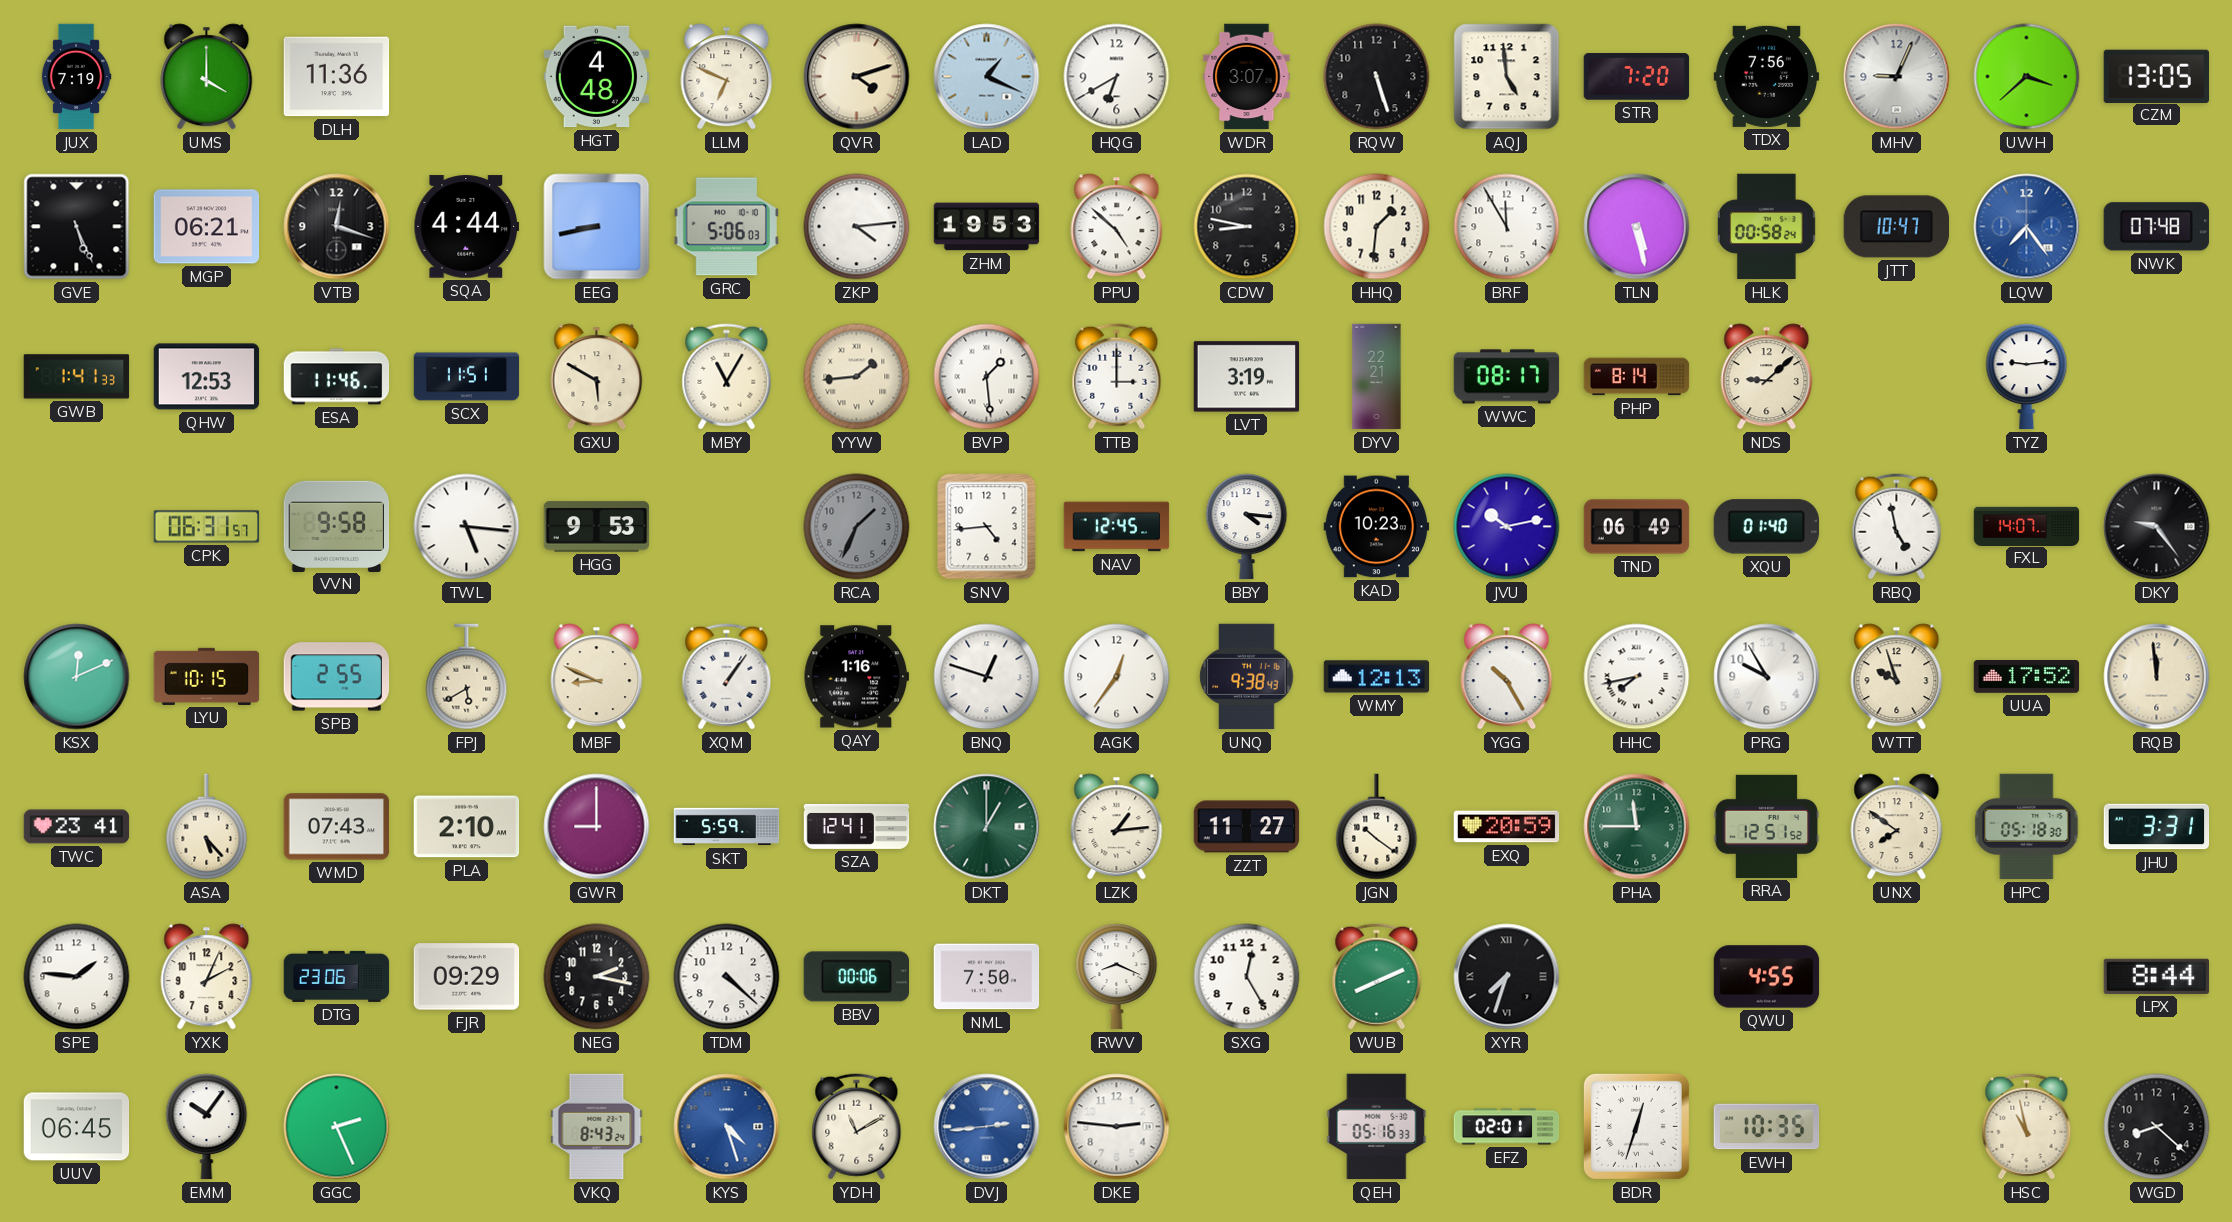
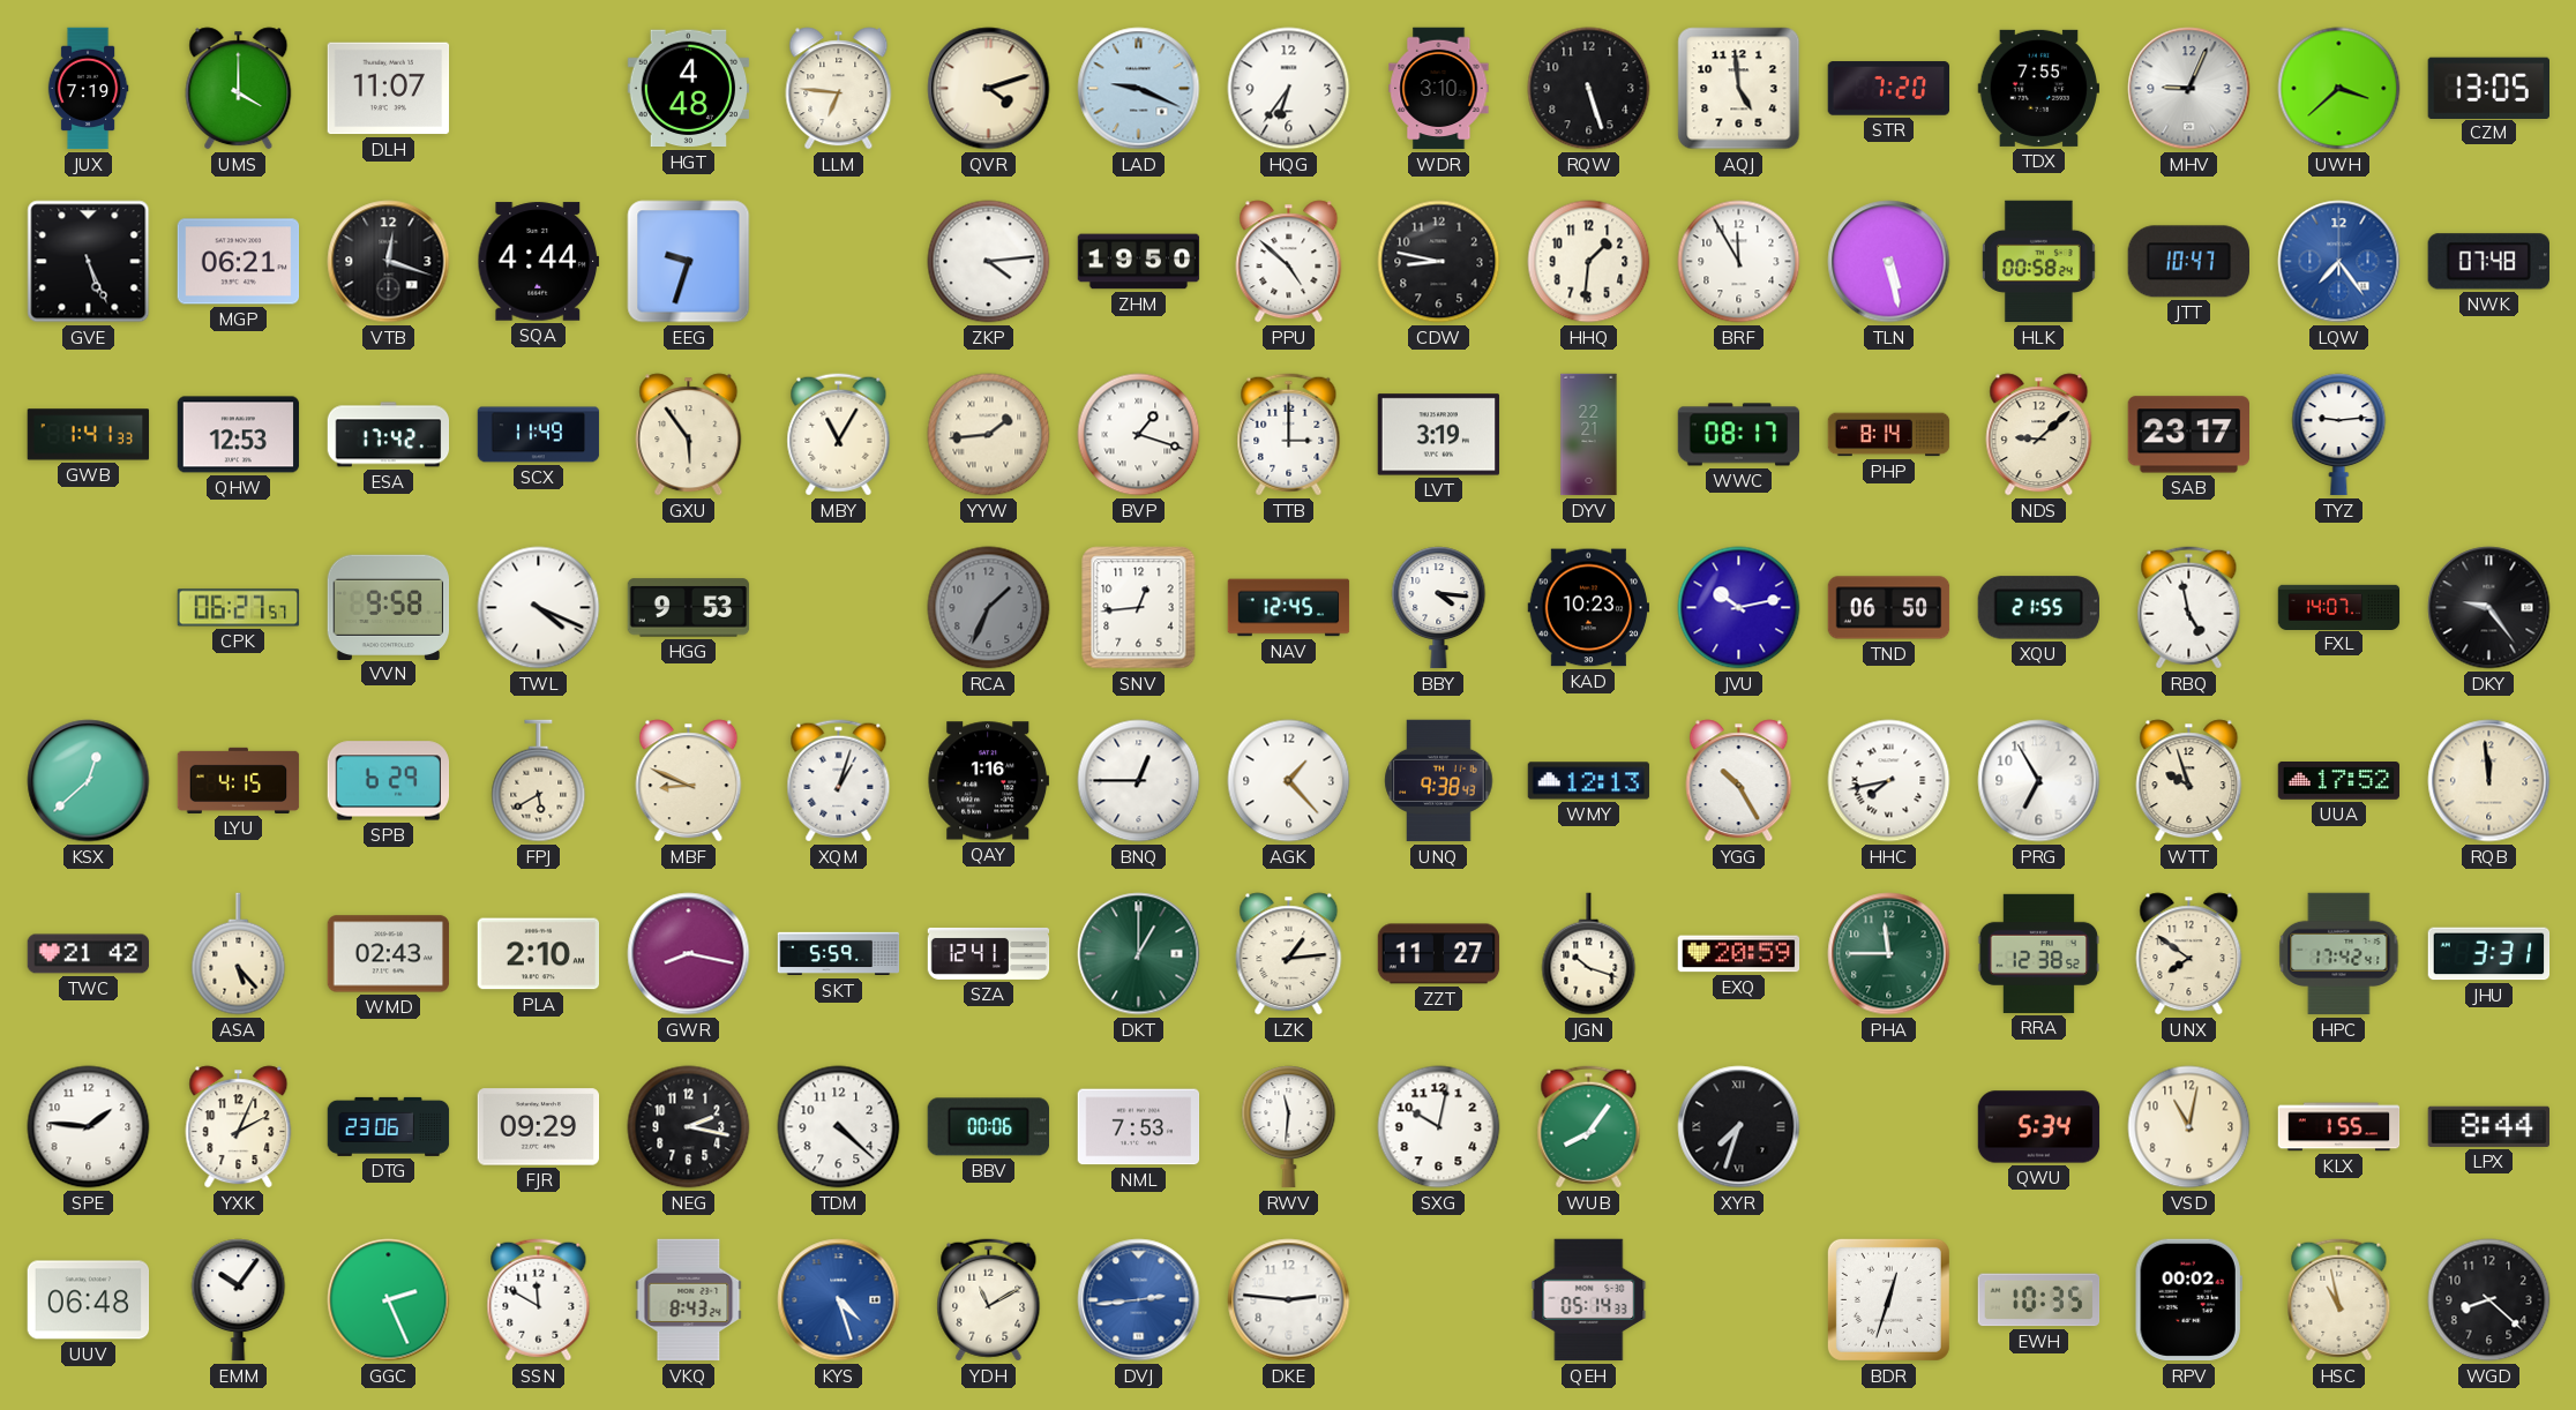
DLH: 11:36 -> 11:07 (389, 89)
LLM: 6:49 -> 6:46 (839, 89)
LAD: 1:19 -> 9:19 (1139, 89)
HQG: 6:40 -> 6:36 (1289, 89)
WDR: 3:07 -> 3:10 (1439, 89)
TDX: 7:56 -> 7:55 (2039, 88)
EEG: 8:43 -> 9:33 (689, 262)
GRC: 5:06 -> none (726, 227)
ZHM: 19:53 -> 19:50 (1139, 262)
ESA: 11:46 -> 17:42 (389, 435)
SCX: 11:51 -> 11:49 (539, 435)
GXU: 5:50 -> 5:54 (689, 435)
BVP: 1:29 -> 1:18 (1139, 435)
SAB: none -> 23:17 (2188, 435)
CPK: 06:31 -> 06:27 (239, 608)
TWL: 5:16 -> 4:19 (539, 608)
SNV: 4:44 -> 12:44 (1139, 608)
TND: 06:49 -> 06:50 (1889, 608)
XQU: 01:40 -> 21:55 (2038, 608)
KSX: 12:11 -> 12:38 (89, 781)
LYU: 10:15 -> 4:15 (239, 780)
SPB: 2:55 -> 6:29 (389, 781)
XQM: 1:06 -> 1:03 (839, 781)
BNQ: 12:48 -> 12:45 (1139, 781)
AGK: 12:36 -> 1:23 (1289, 781)
PRG: 9:55 -> 6:55 (2039, 781)
TWC: 23:41 -> 21:42 (89, 954)
WMD: 07:43 -> 02:43 (389, 954)
GWR: 9:00 -> 8:17 (689, 954)
JGN: 10:21 -> 10:18 (1589, 954)
RRA: 12:51 -> 12:38 (2039, 953)
HPC: 05:18 -> 17:42 (2339, 954)
NML: 7:50 -> 7:53 (1139, 1127)
RWV: 8:19 -> 11:31 (1289, 1127)
SXG: 12:25 -> 10:02 (1439, 1127)
WUB: 8:11 -> 8:06 (1589, 1127)
QWU: 4:55 -> 5:34 (2039, 1127)
VSD: none -> 11:02 (2189, 1127)
KLX: none -> 1:55 (2339, 1127)
UUV: 06:45 -> 06:48 (89, 1300)
SSN: none -> 11:50 (539, 1300)
QEH: 05:16 -> 05:14 (1589, 1300)
EFZ: 02:01 -> none (1507, 1127)
RPV: none -> 00:02 (2188, 1300)
